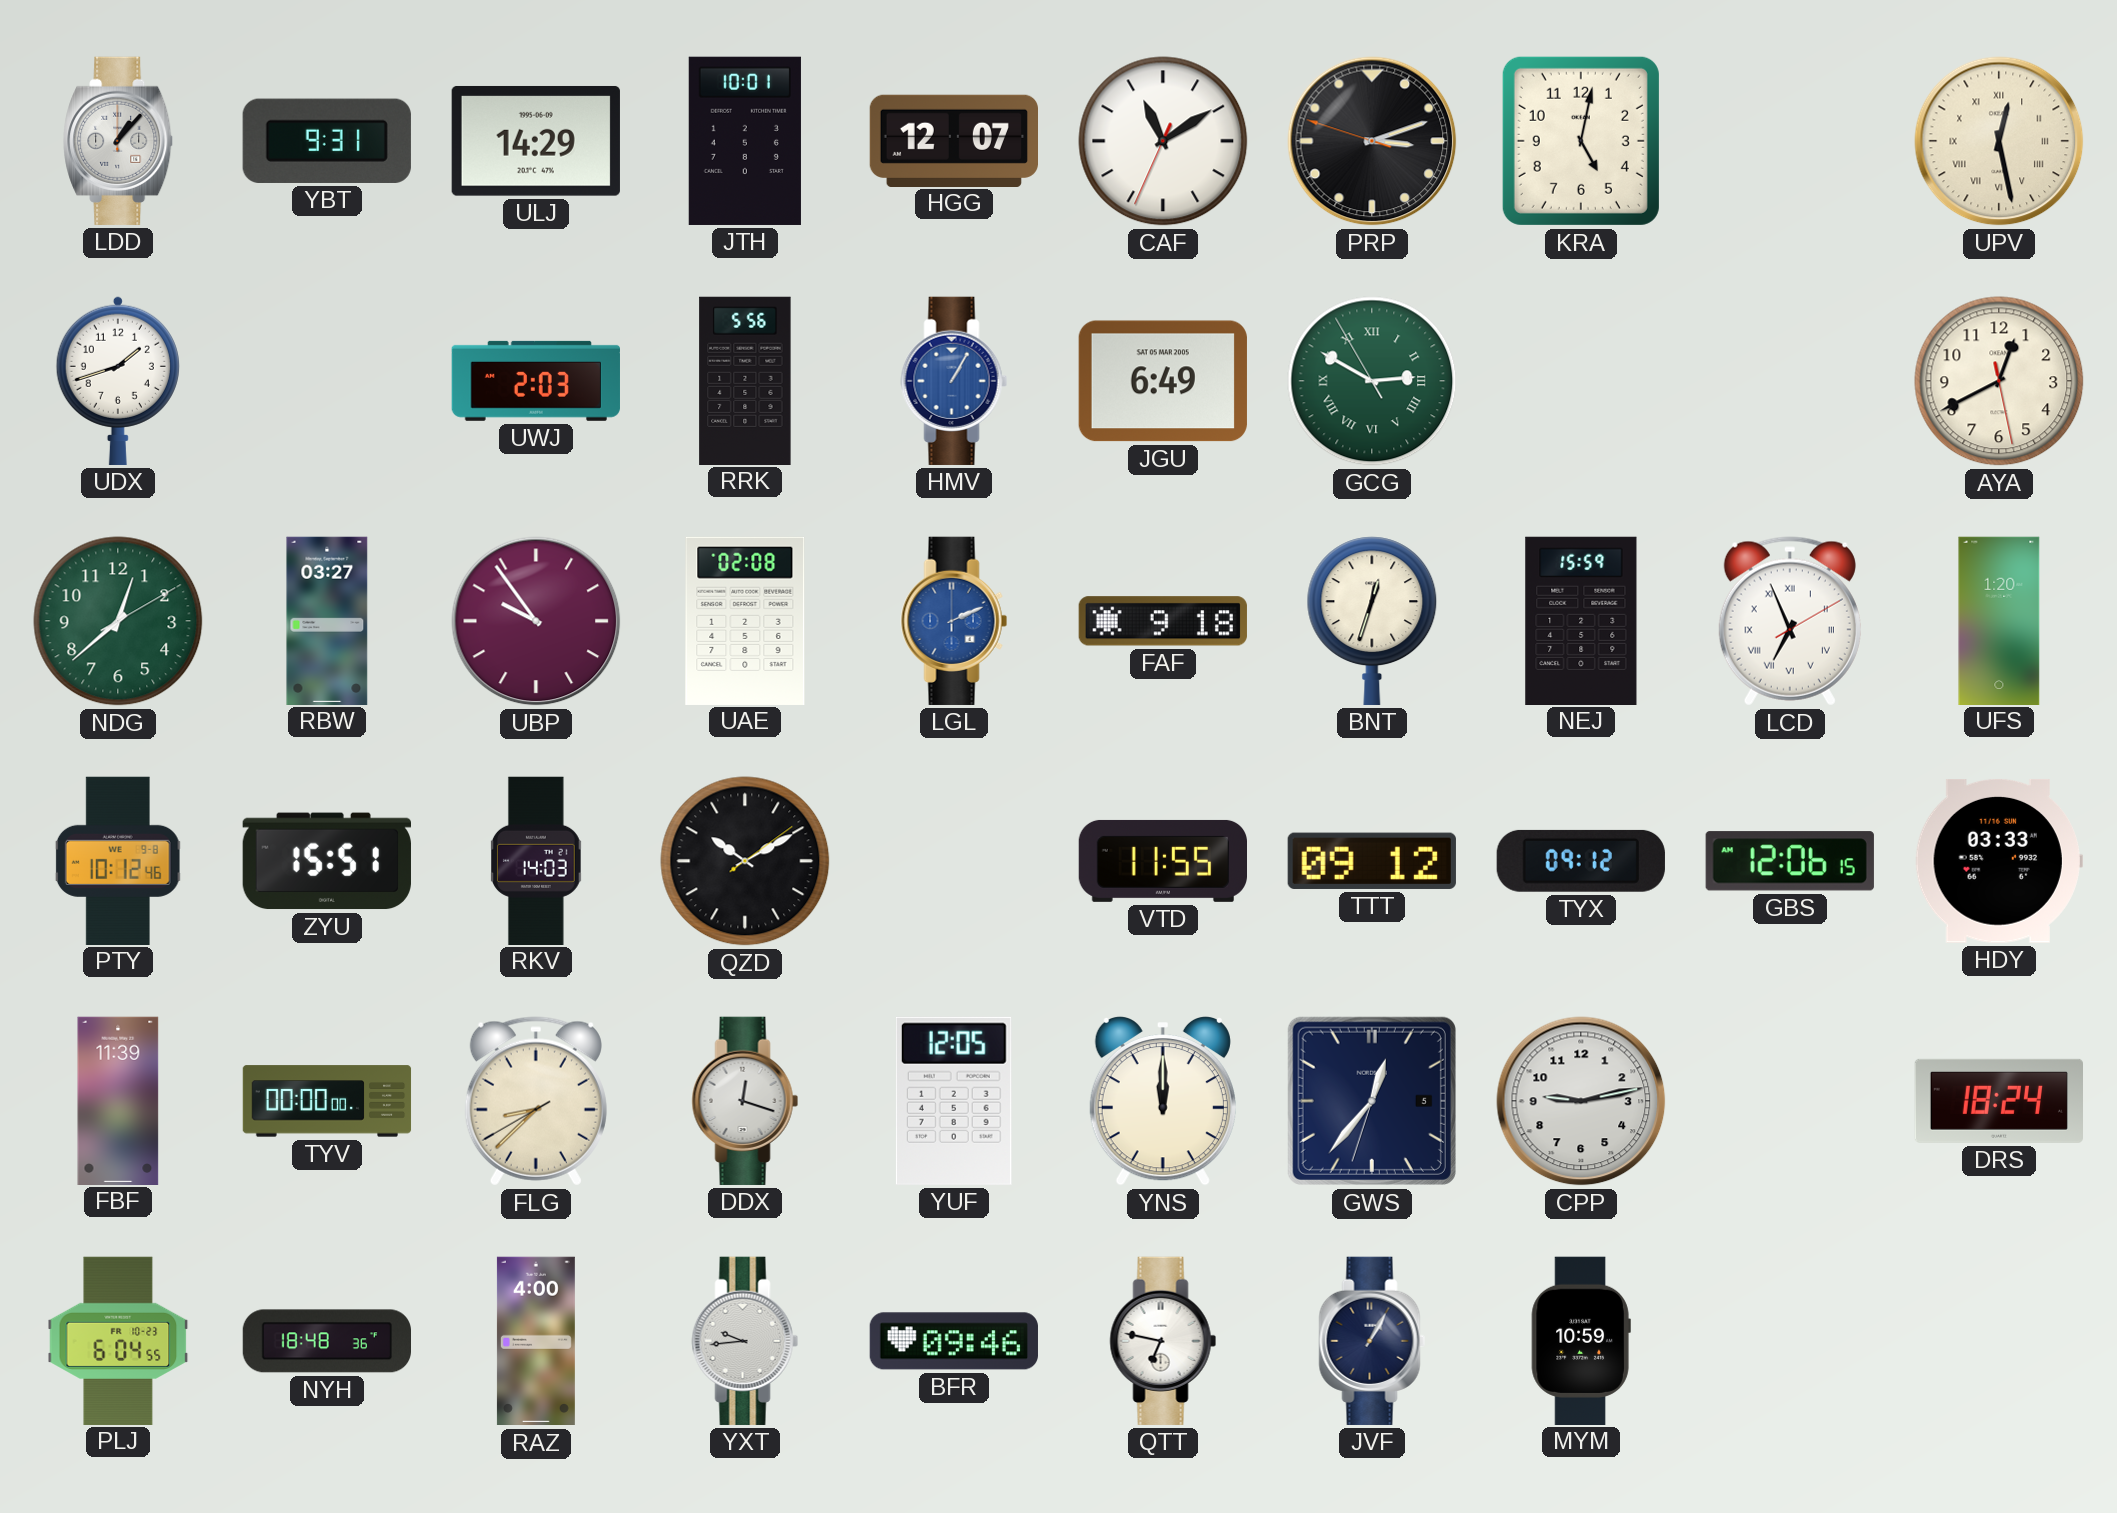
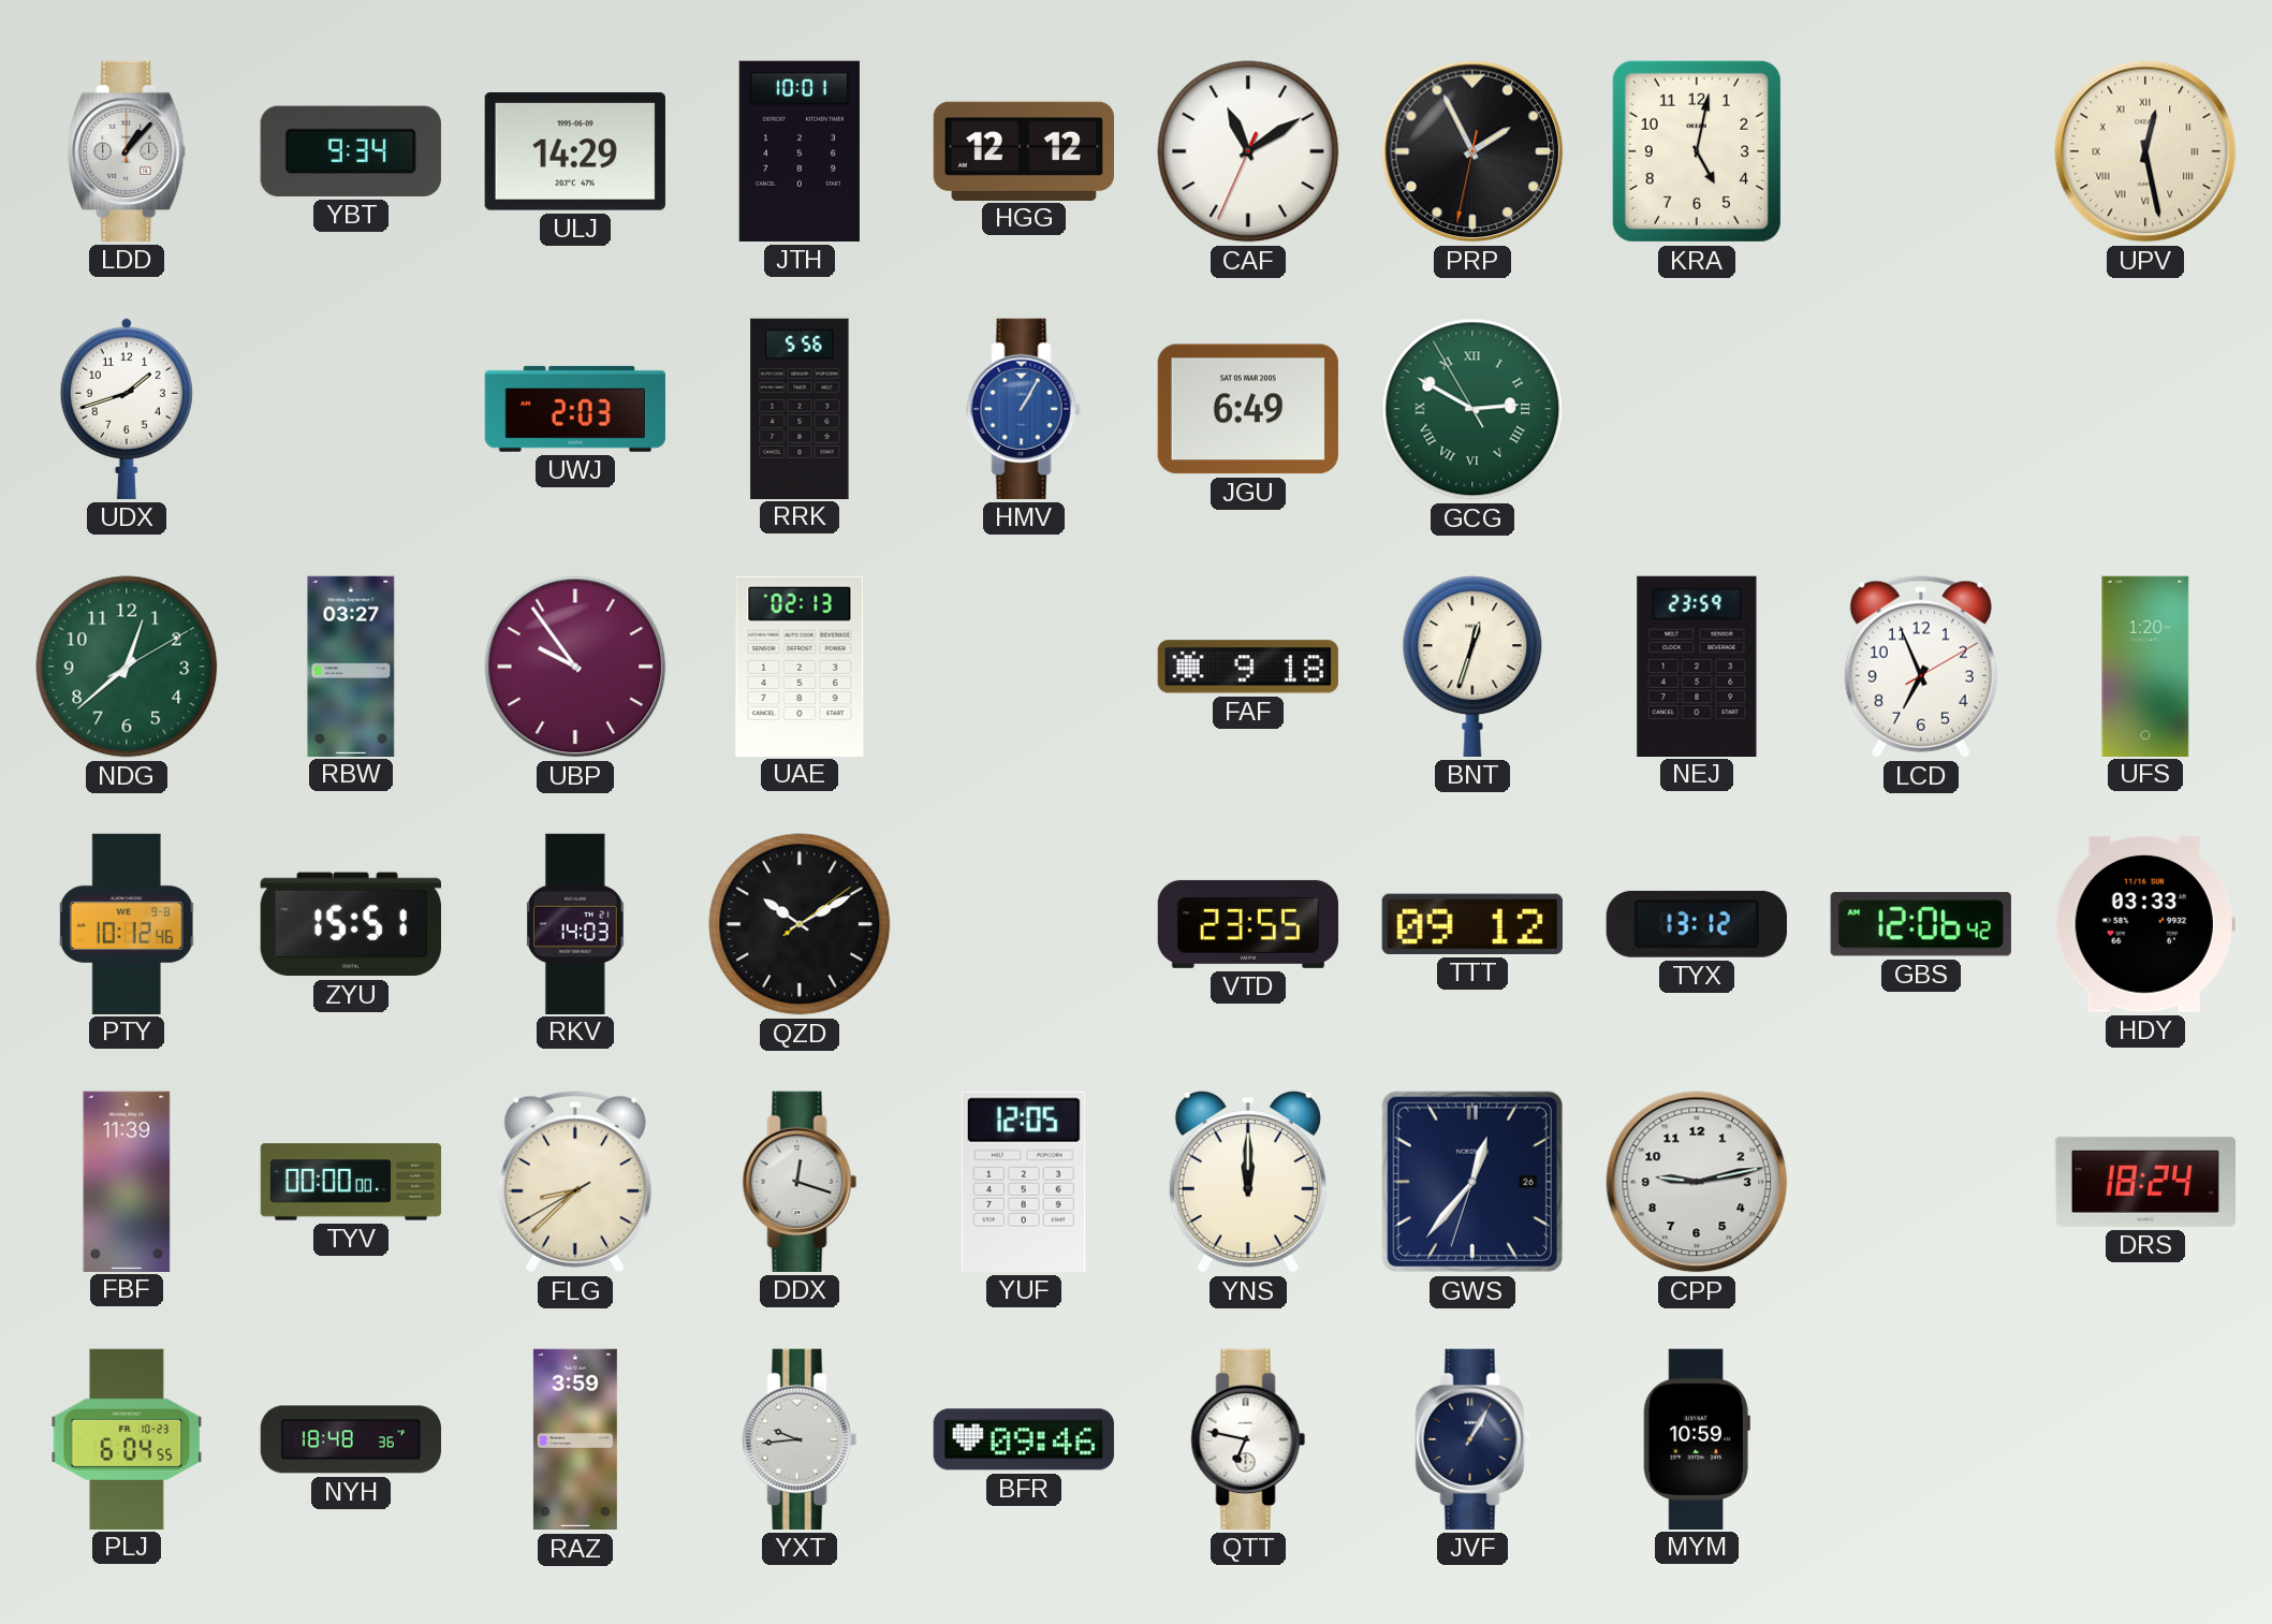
YBT: 9:31 -> 9:34 (351, 151)
HGG: 12:07 -> 12:12 (1023, 150)
PRP: 3:11 -> 1:55 (1472, 151)
AYA: 12:40 -> none (1999, 381)
UAE: 02:08 -> 02:13 (800, 665)
LGL: 2:11 -> none (954, 621)
NEJ: 15:59 -> 23:59 (1697, 665)
LCD numerals: Roman -> Arabic (1921, 667)
VTD: 11:55 -> 23:55 (1247, 924)
TYX: 09:12 -> 13:12 (1697, 924)
GBS: 12:06:15 -> 12:06:42 (1921, 924)
GWS date: 5 -> 26 (1472, 1182)
RAZ: 4:00 -> 3:59 (575, 1439)
